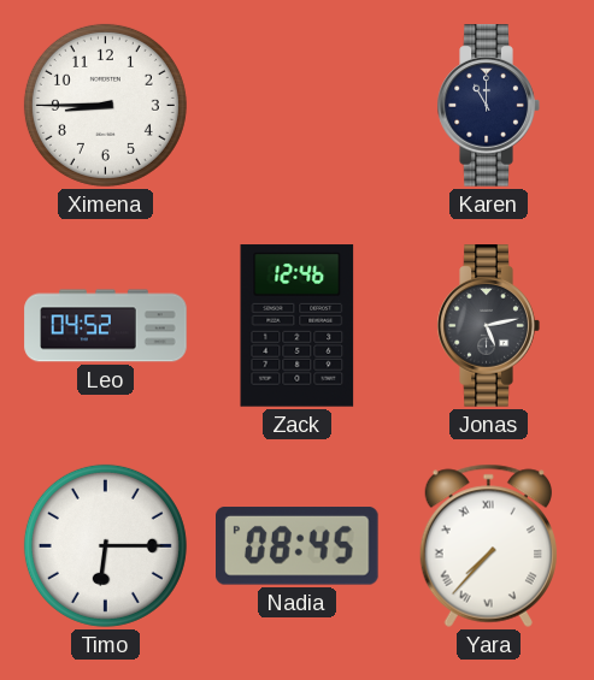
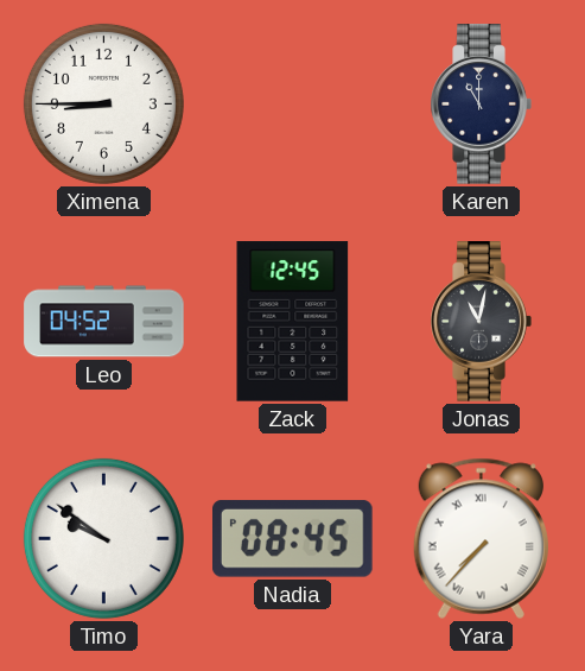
Zack: 12:46 -> 12:45 (293, 322)
Jonas: 5:13 -> 11:02 (481, 322)
Timo: 6:15 -> 9:51 (103, 538)
